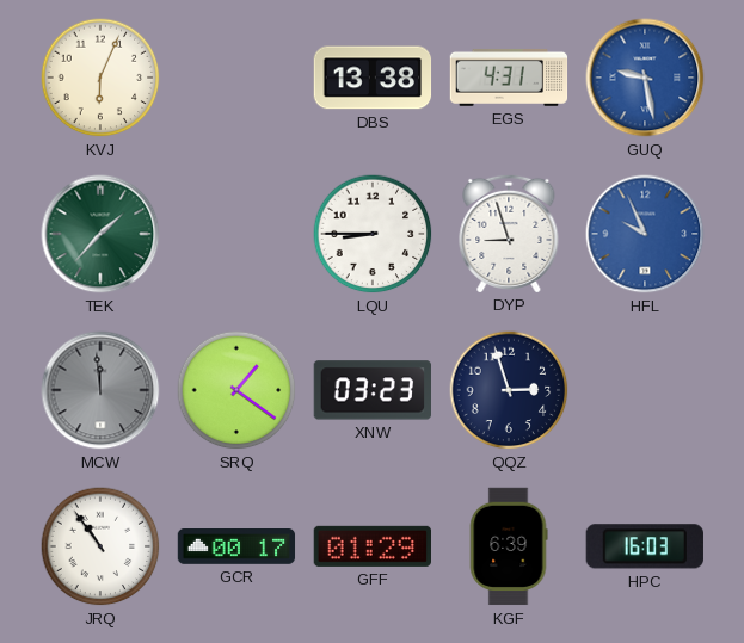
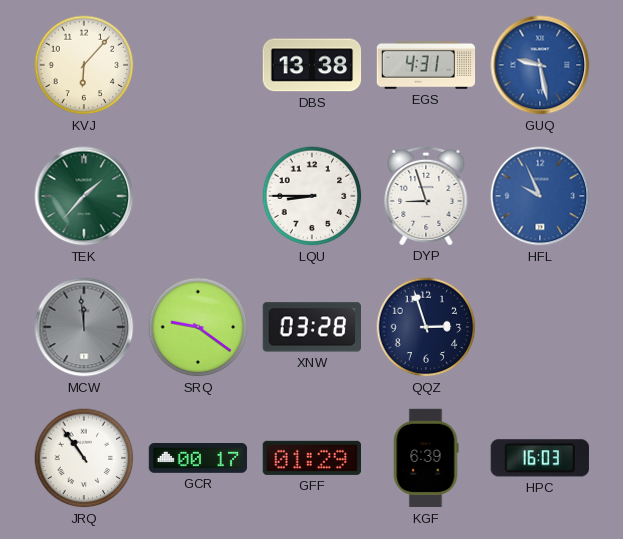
KVJ: 6:04 -> 6:07 (84, 65)
SRQ: 1:21 -> 9:21 (198, 327)
XNW: 03:23 -> 03:28 (311, 327)
